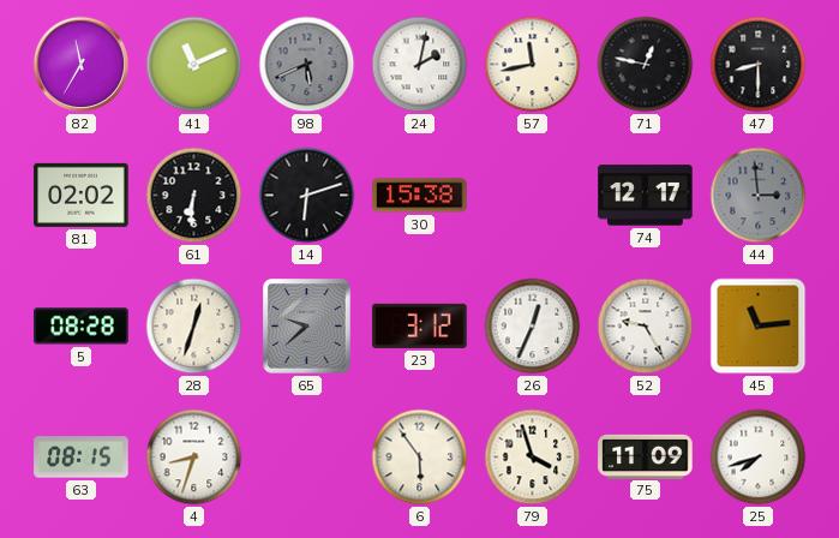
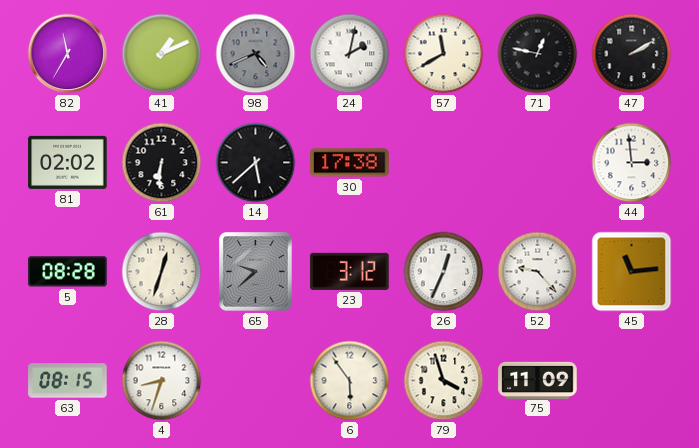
41: 11:11 -> 1:11 (162, 54)
98: 5:41 -> 4:41 (256, 54)
57: 11:43 -> 11:40 (444, 54)
47: 8:30 -> 2:10 (632, 54)
14: 6:12 -> 5:38 (256, 163)
30: 15:38 -> 17:38 (350, 163)
74: 12:17 -> none (646, 196)
44 dial: grey -> white (632, 163)
52: 9:25 -> 9:23 (538, 272)
25: 7:42 -> none (759, 458)
